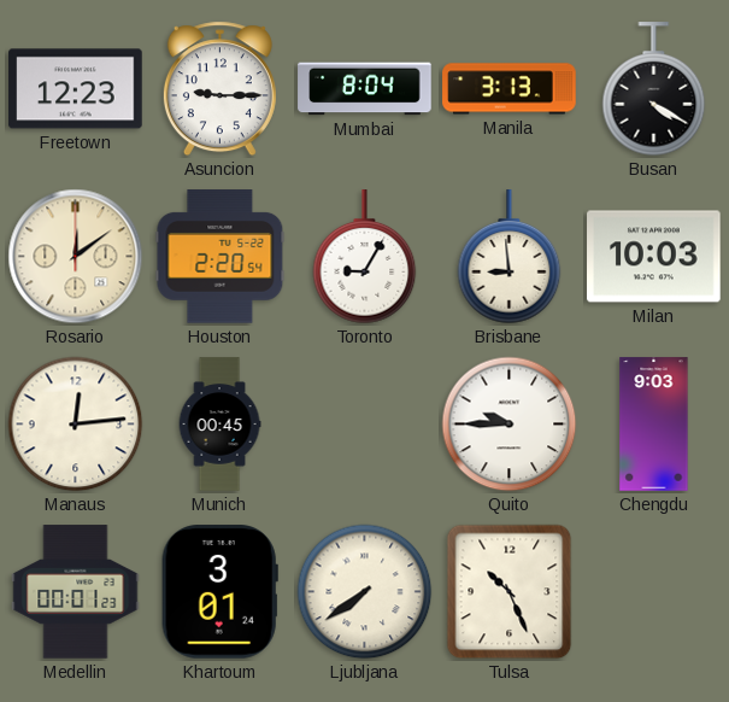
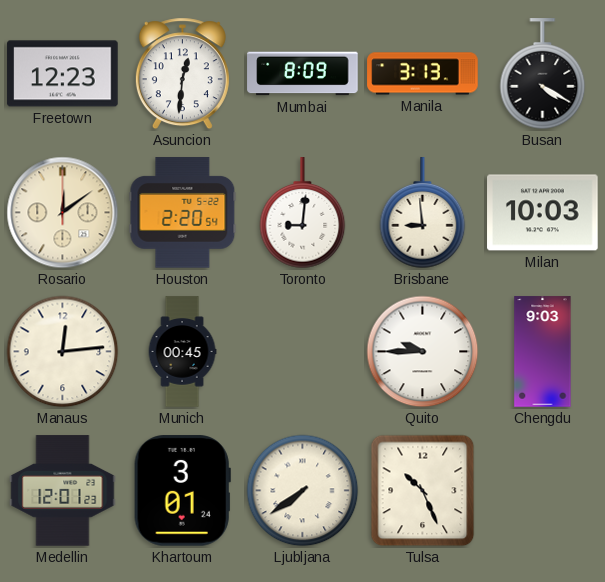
Asuncion: 9:15 -> 12:31 (182, 74)
Mumbai: 8:04 -> 8:09 (303, 74)
Toronto: 9:05 -> 9:01 (303, 213)
Medellin: 00:01 -> 12:01 (63, 491)
